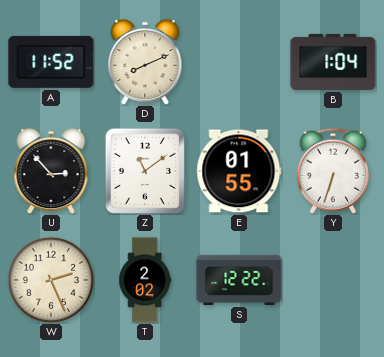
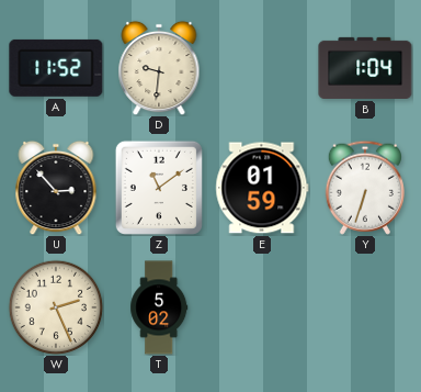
D: 8:11 -> 9:31 (159, 68)
E: 01:55 -> 01:59 (262, 188)
T: 2:02 -> 5:02 (159, 307)
S: 12:22 -> none (239, 280)
